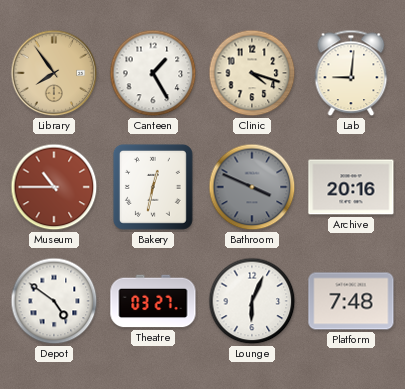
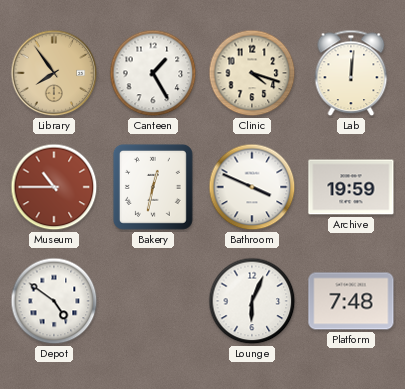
Lab: 9:01 -> 12:01 (351, 73)
Bathroom dial: grey -> white (252, 187)
Archive: 20:16 -> 19:59 (351, 187)
Theatre: 03:27 -> none (153, 301)
